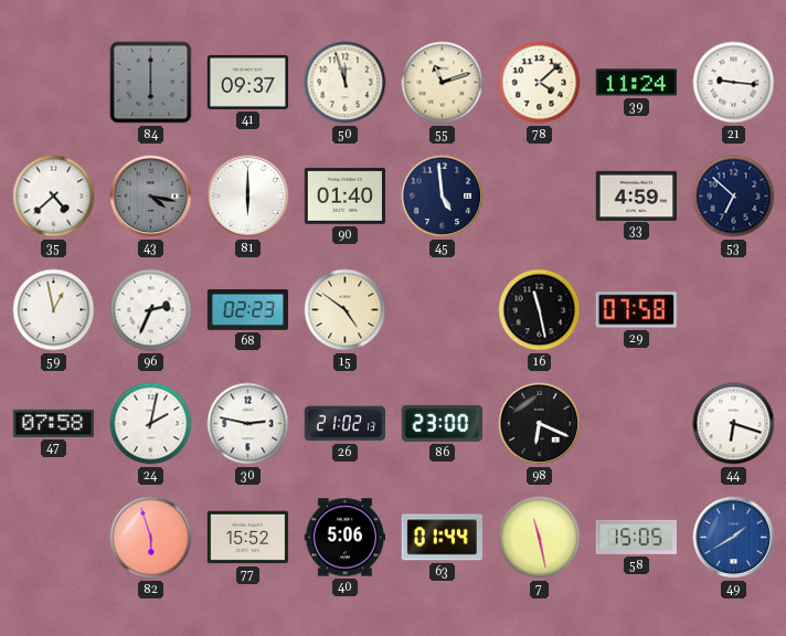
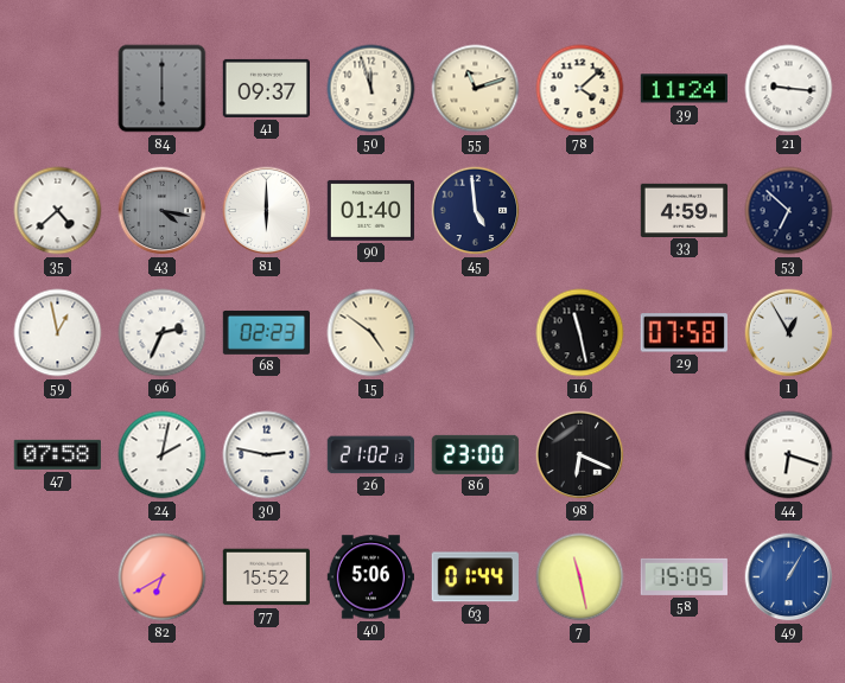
1: none -> 12:55 (789, 333)
82: 5:57 -> 6:40 (163, 577)
49: 1:40 -> 1:05 (789, 577)
